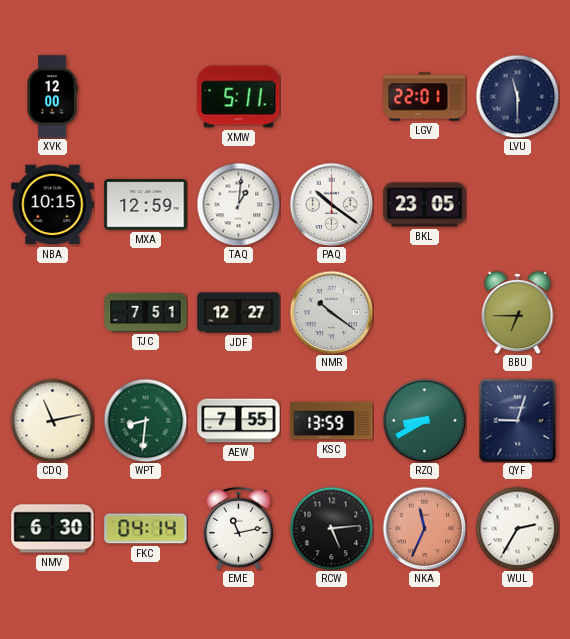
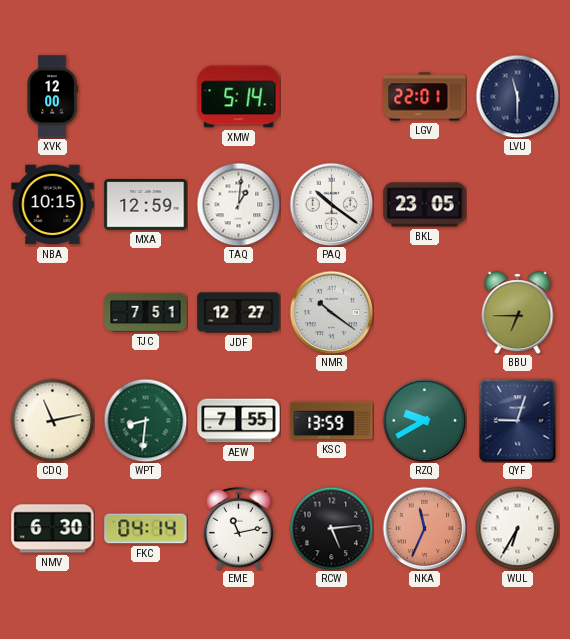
XMW: 5:11 -> 5:14 (239, 97)
RZQ: 8:40 -> 9:40 (424, 420)
WUL: 2:35 -> 6:35 (517, 528)
